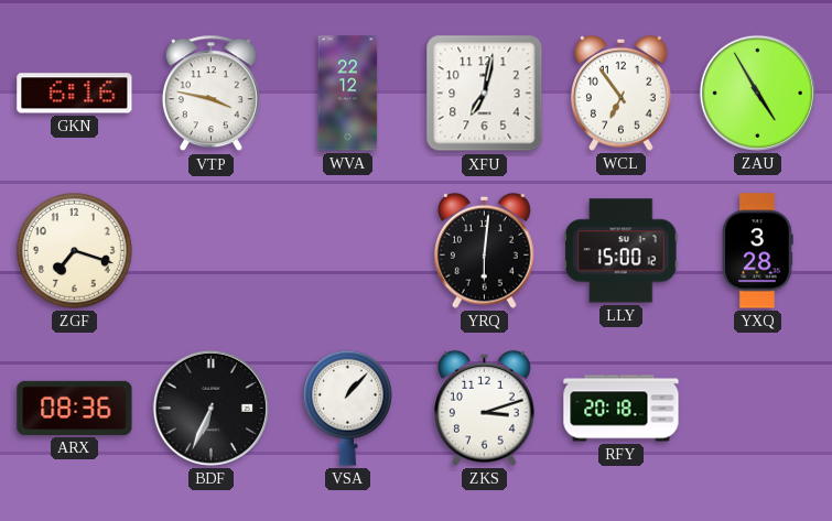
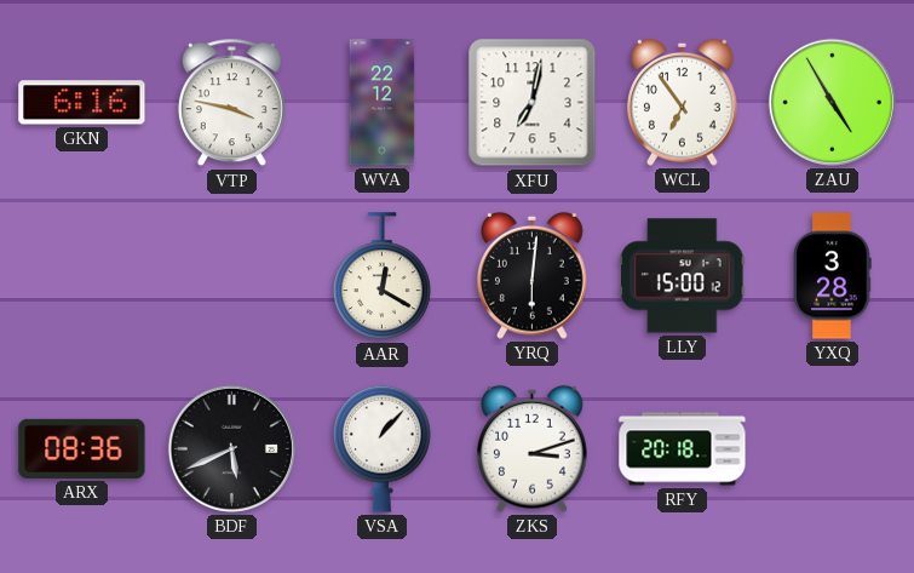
ZGF: 7:18 -> none (75, 251)
AAR: none -> 12:20 (381, 276)
BDF: 6:34 -> 5:41 (231, 448)
